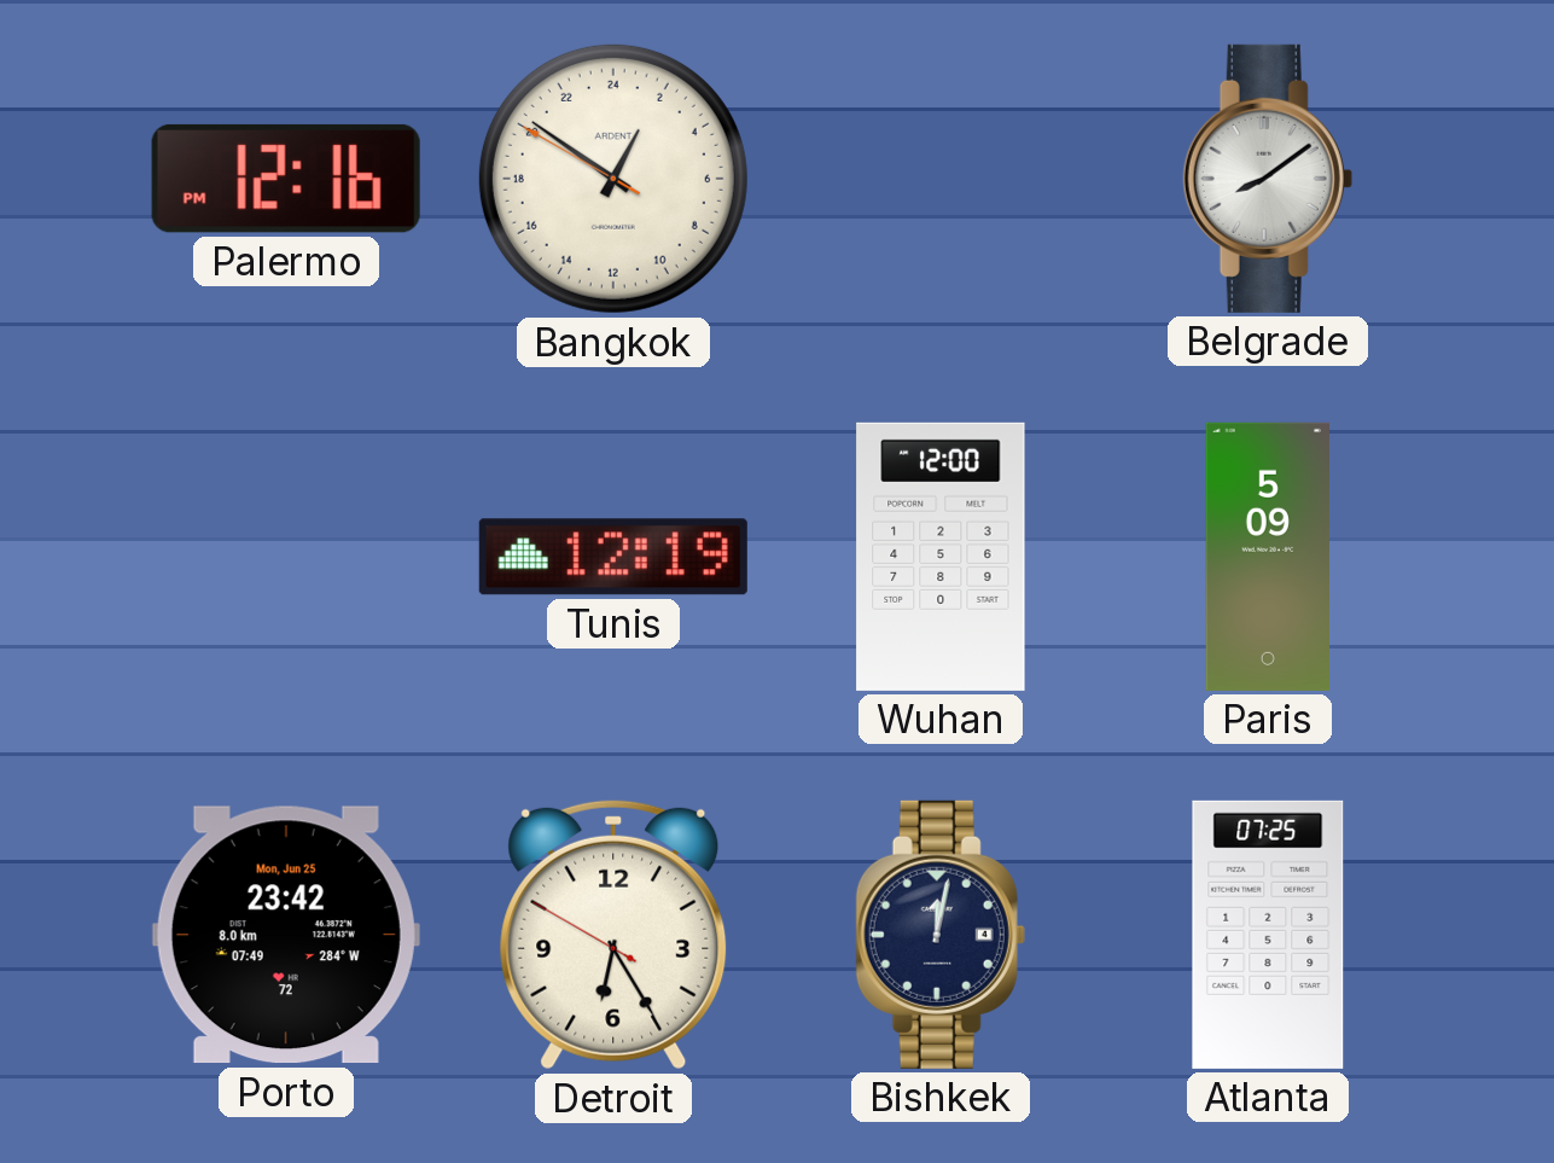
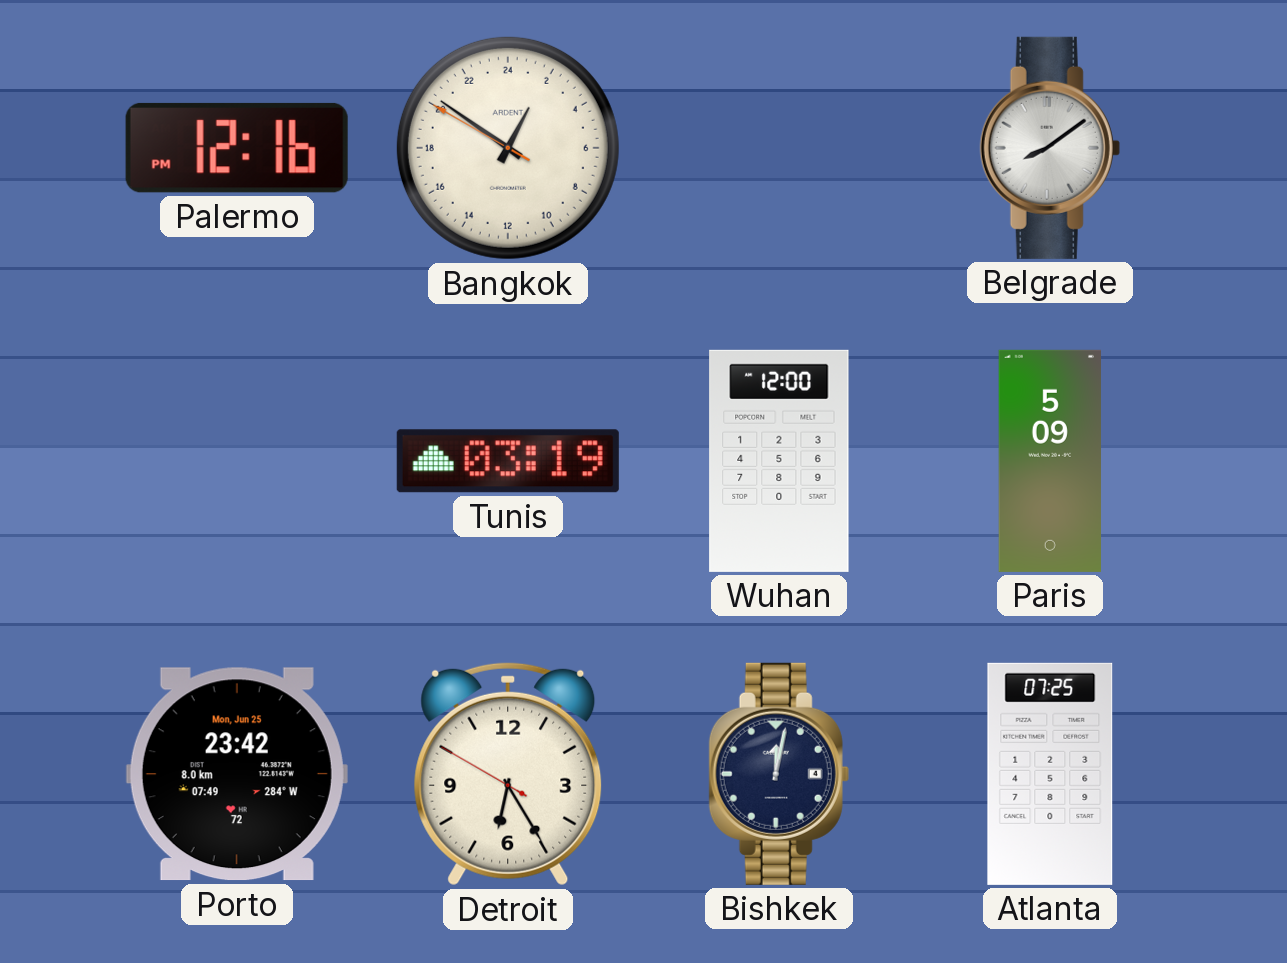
Tunis: 12:19 -> 03:19 (508, 461)
